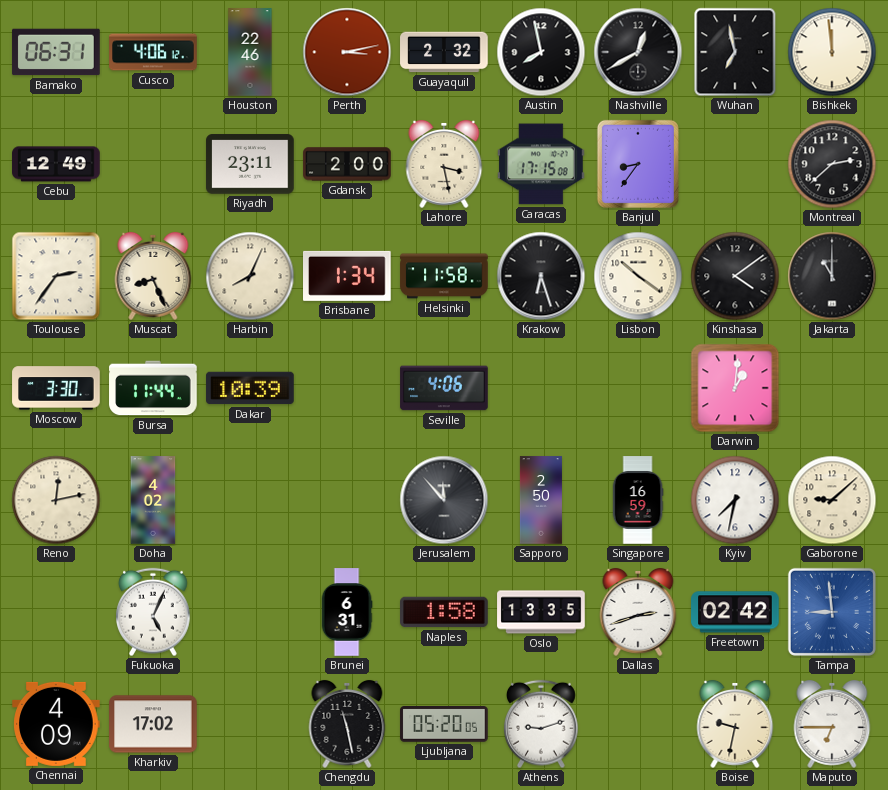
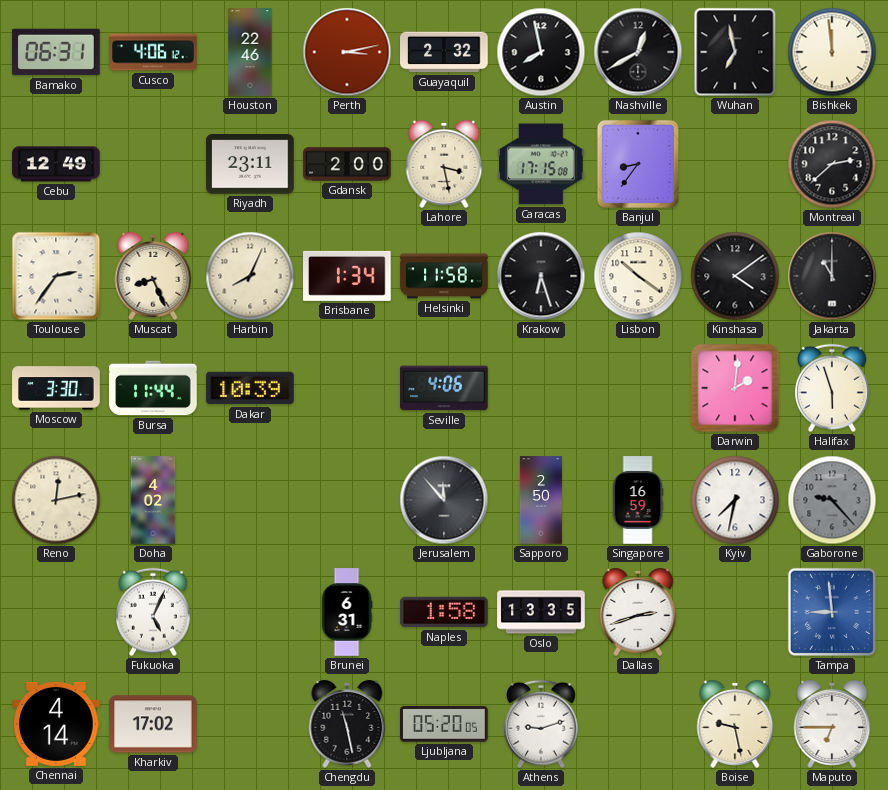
Darwin: 1:01 -> 2:01 (735, 388)
Halifax: none -> 5:57 (833, 388)
Gaborone: 9:08 -> 9:23 (832, 500)
Gaborone dial: cream -> grey (832, 500)
Freetown: 02:42 -> none (735, 612)
Chennai: 4:09 -> 4:14 (56, 724)
Boise: 9:32 -> 9:28 (735, 724)
